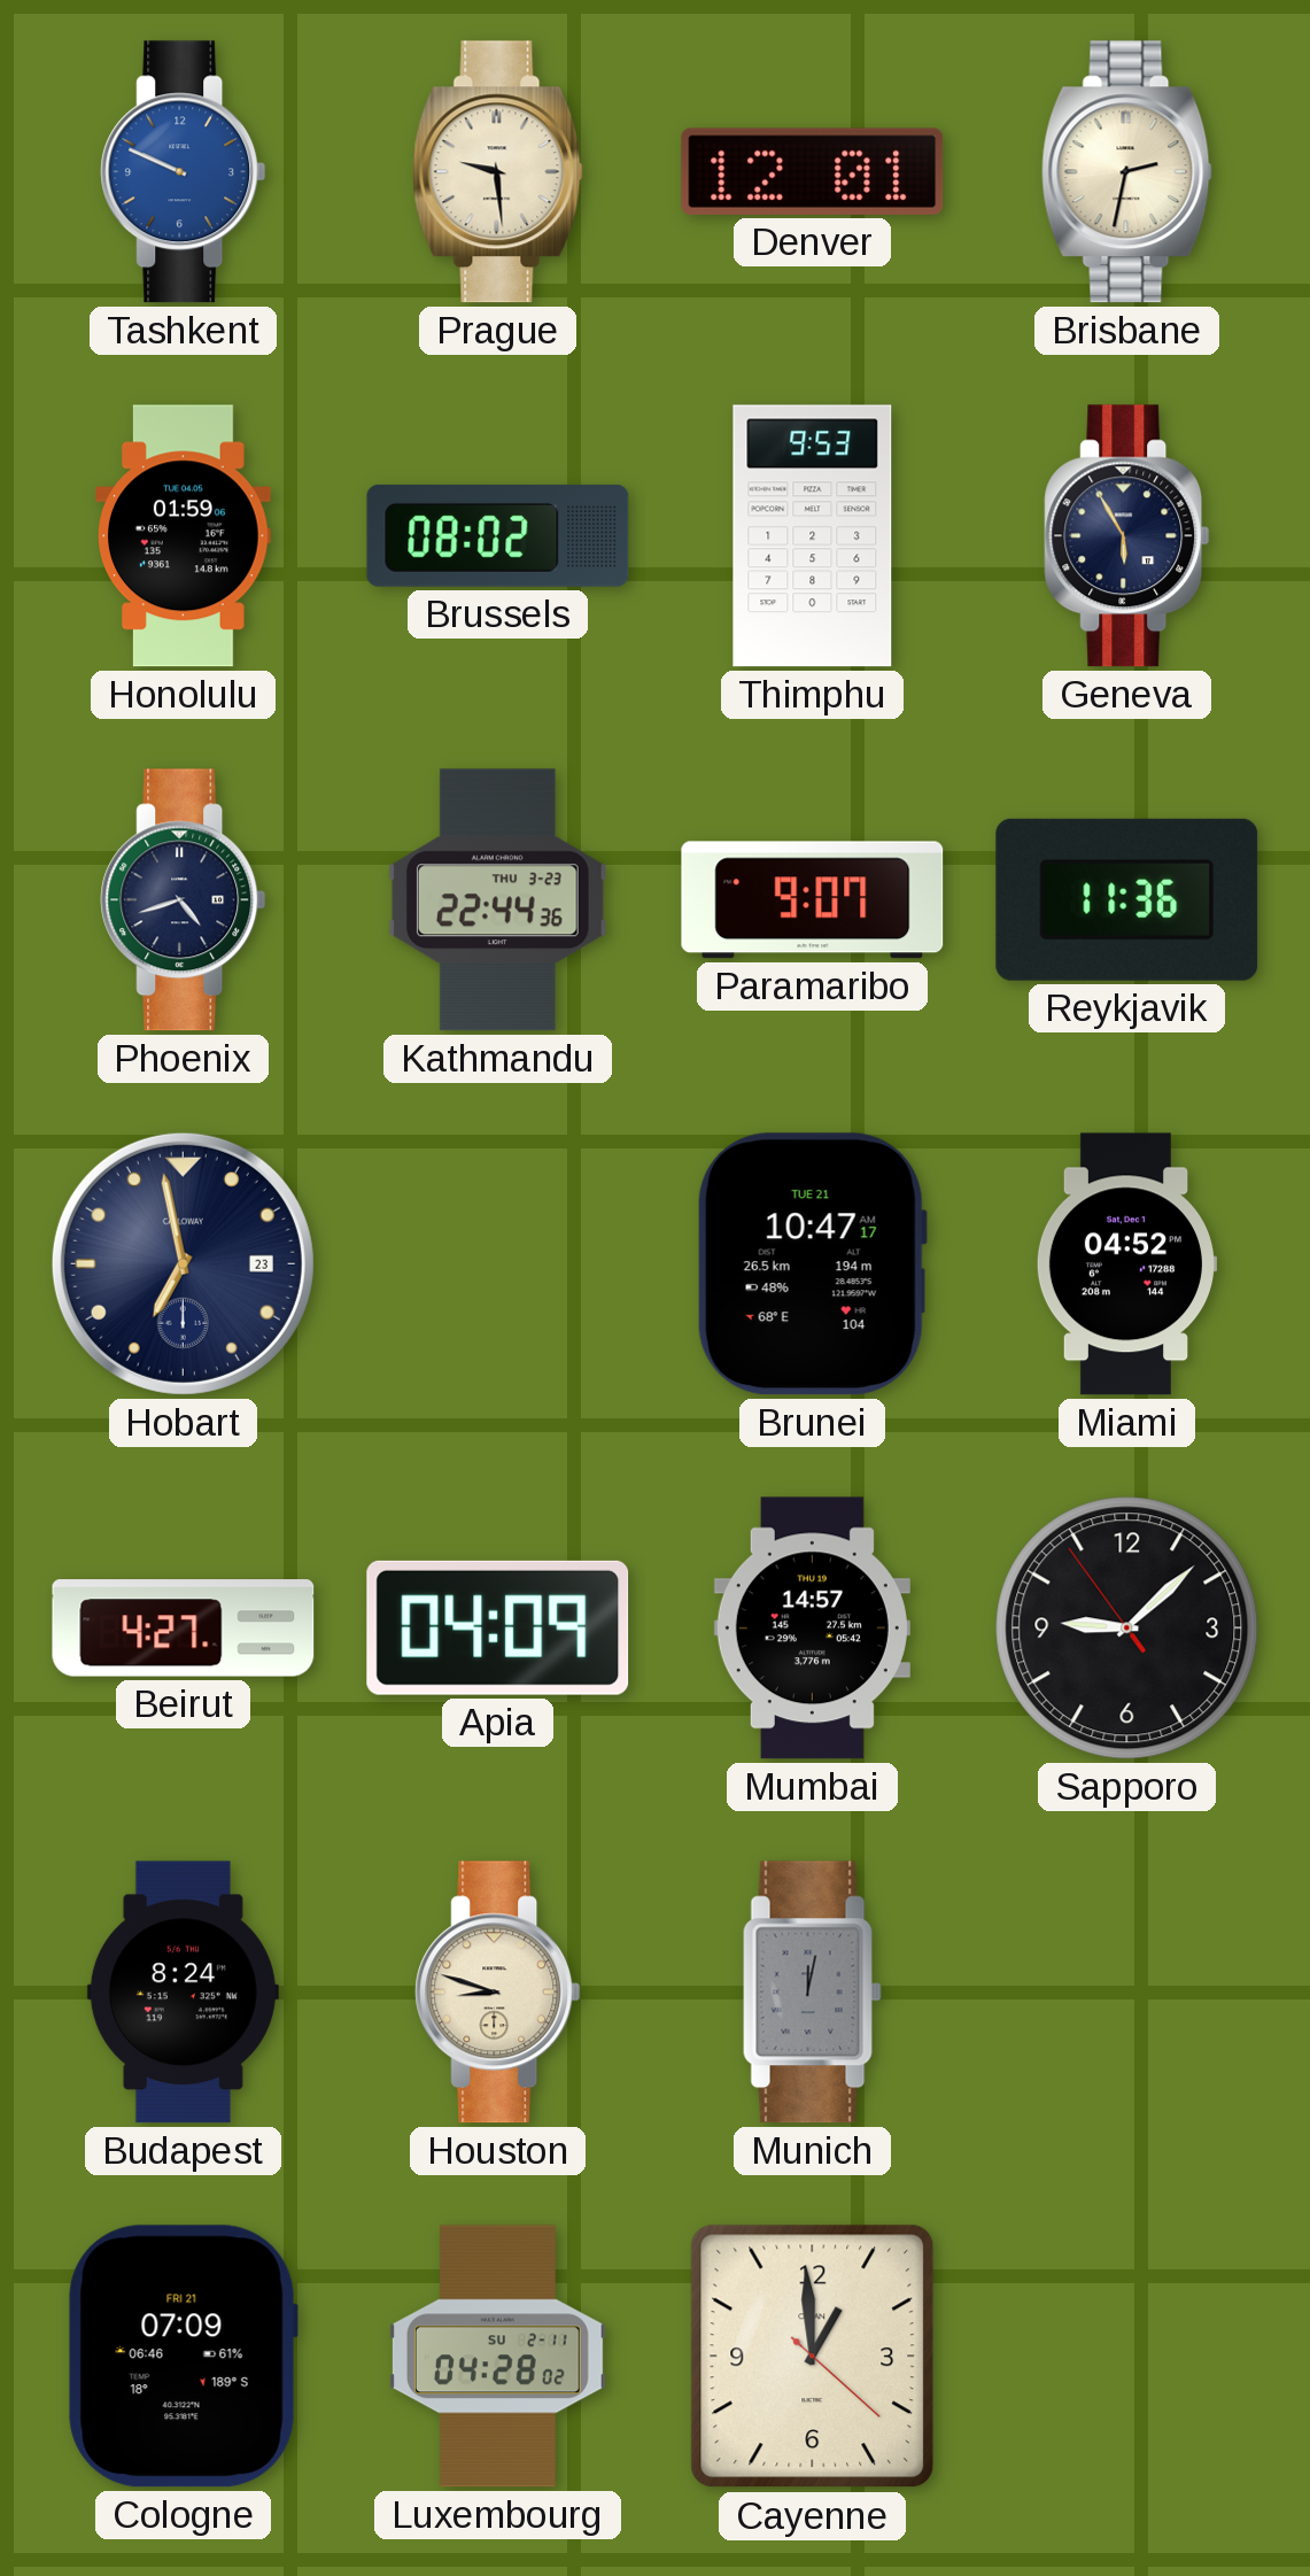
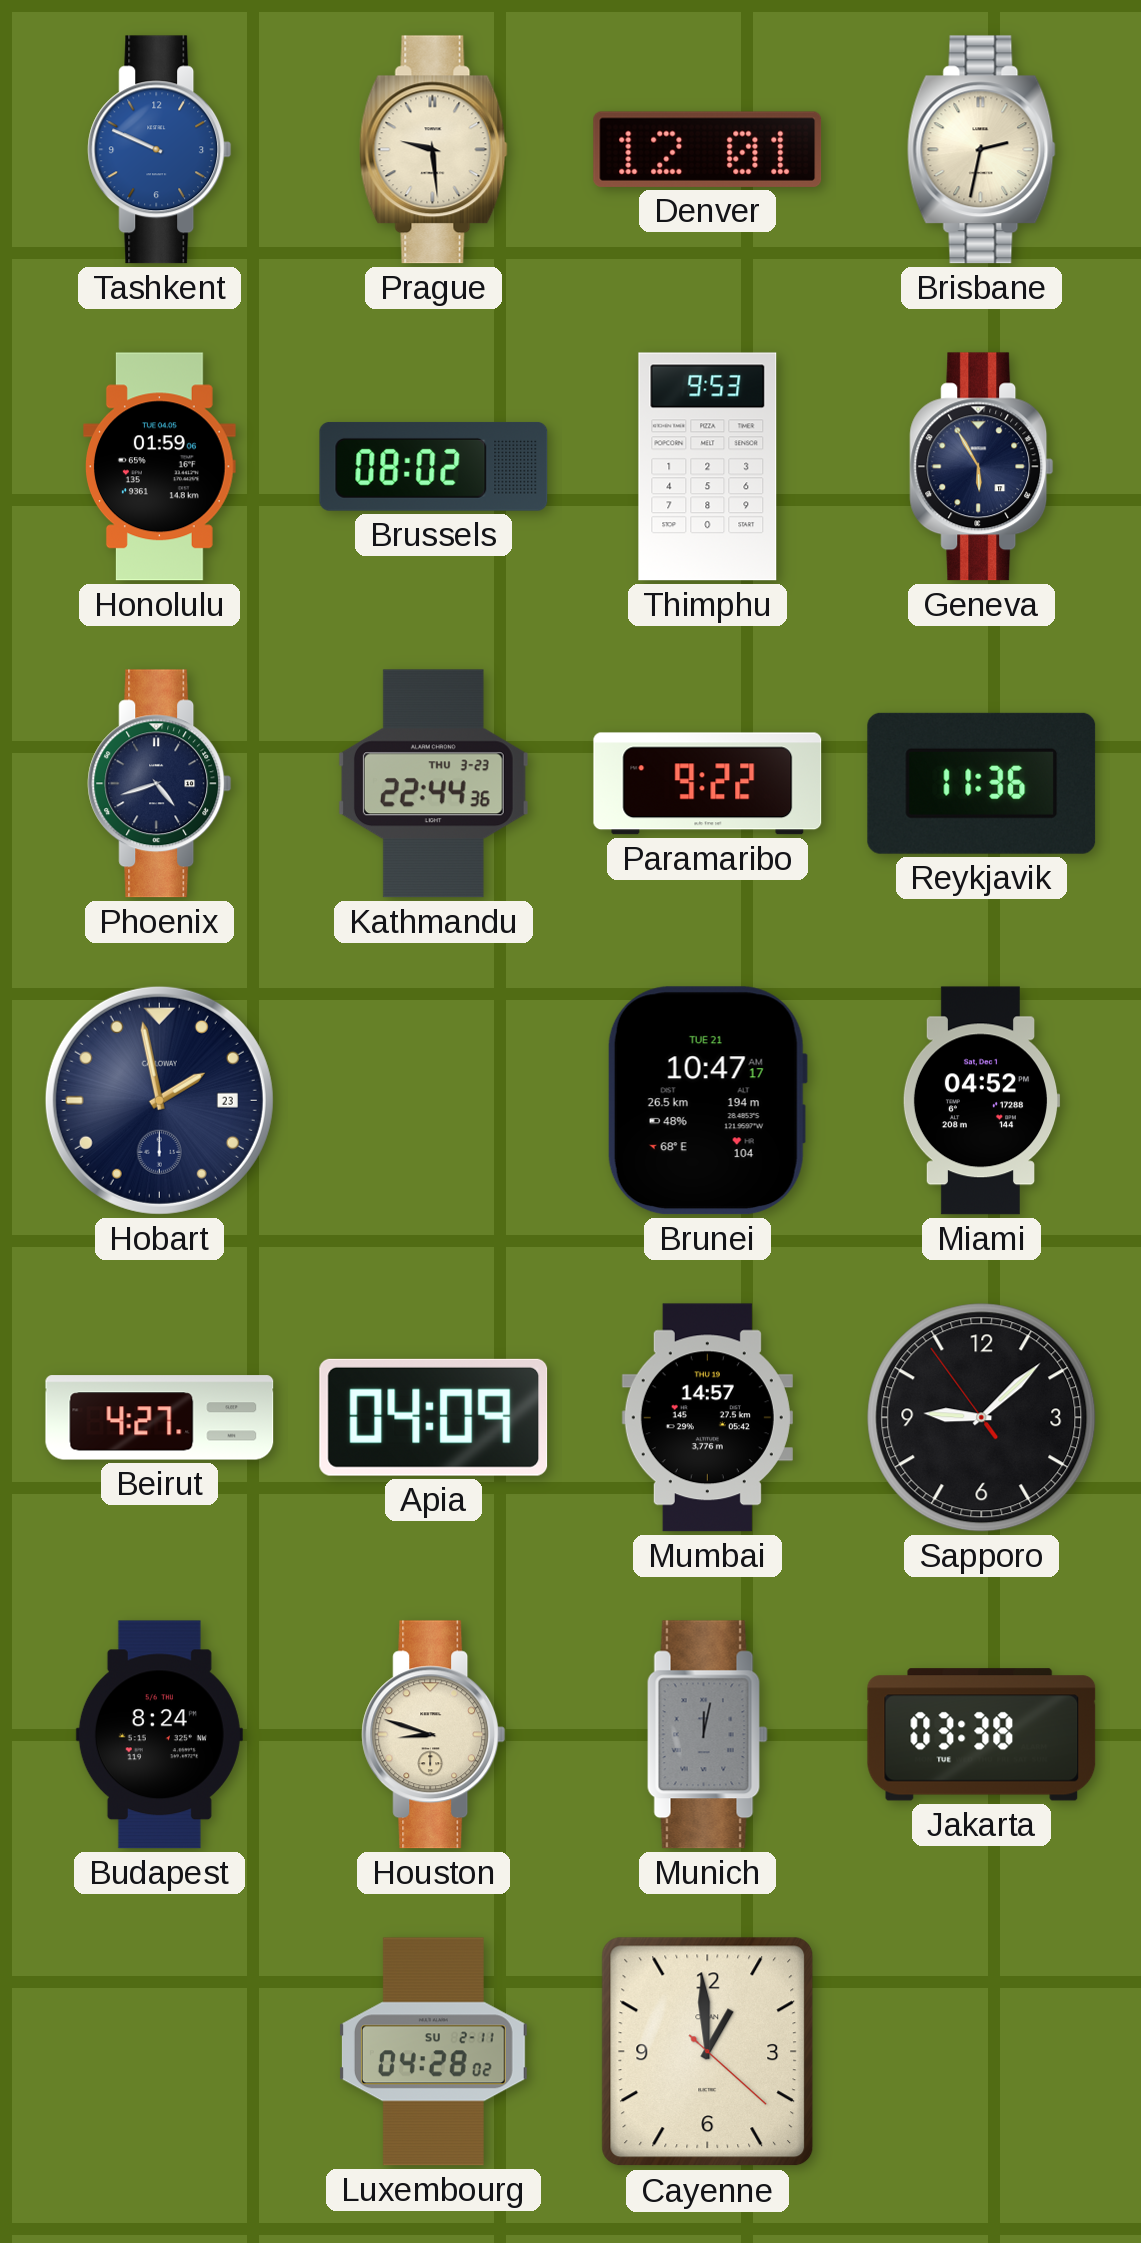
Paramaribo: 9:07 -> 9:22 (708, 784)
Hobart: 6:58 -> 1:58 (159, 1100)
Jakarta: none -> 03:38 (982, 1735)
Cologne: 07:09 -> none (183, 2357)
